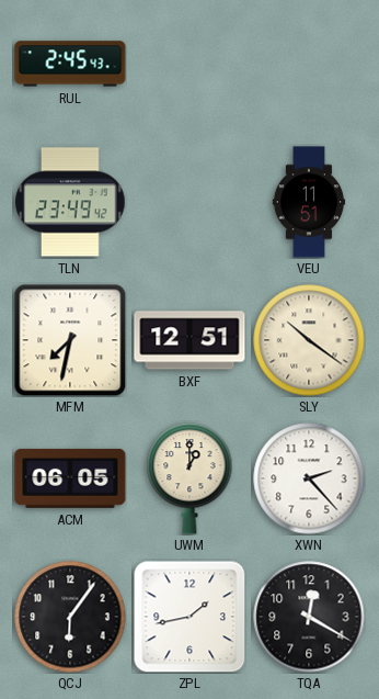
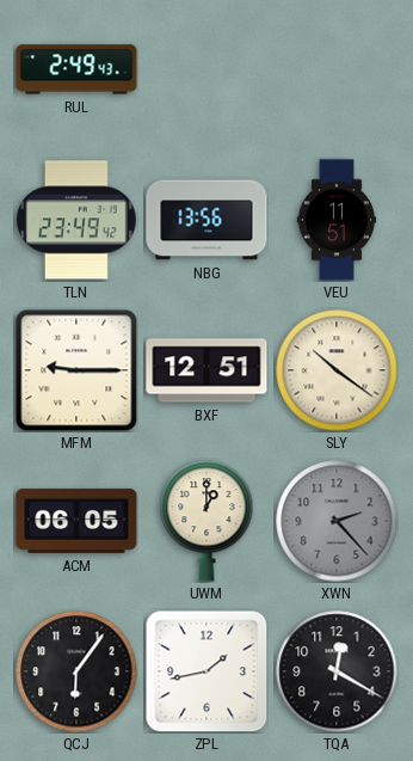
RUL: 2:45 -> 2:49 (76, 69)
NBG: none -> 13:56 (207, 220)
MFM: 7:32 -> 9:15 (76, 370)
XWN dial: white -> grey (337, 521)
